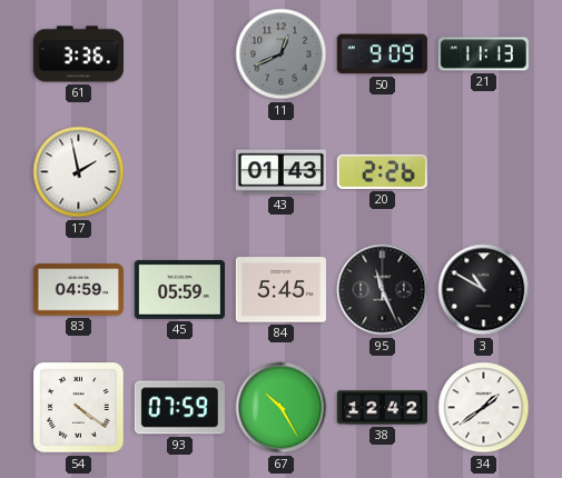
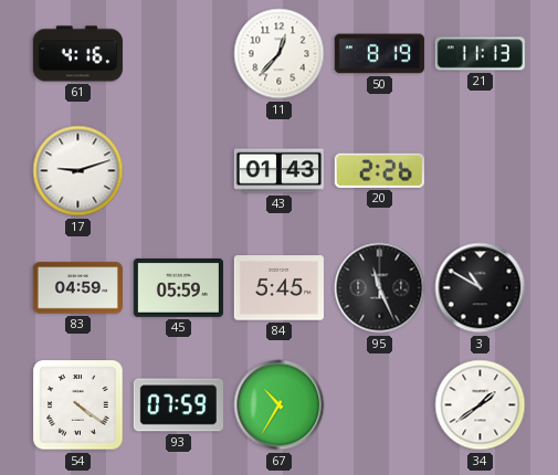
61: 3:36 -> 4:16 (77, 54)
11: 12:41 -> 12:37 (280, 54)
11 dial: grey -> white (280, 54)
50: 9:09 -> 8:19 (379, 54)
17: 1:58 -> 9:12 (78, 171)
67: 10:25 -> 10:35 (280, 405)
38: 12:42 -> none (382, 408)
